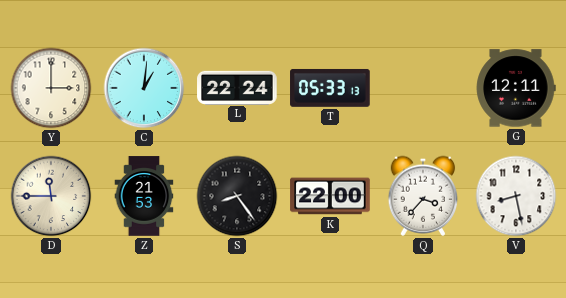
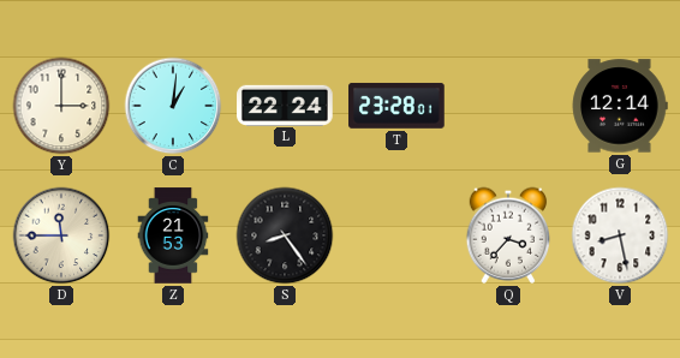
T: 05:33 -> 23:28 (396, 106)
G: 12:11 -> 12:14 (620, 106)
K: 22:00 -> none (330, 196)
